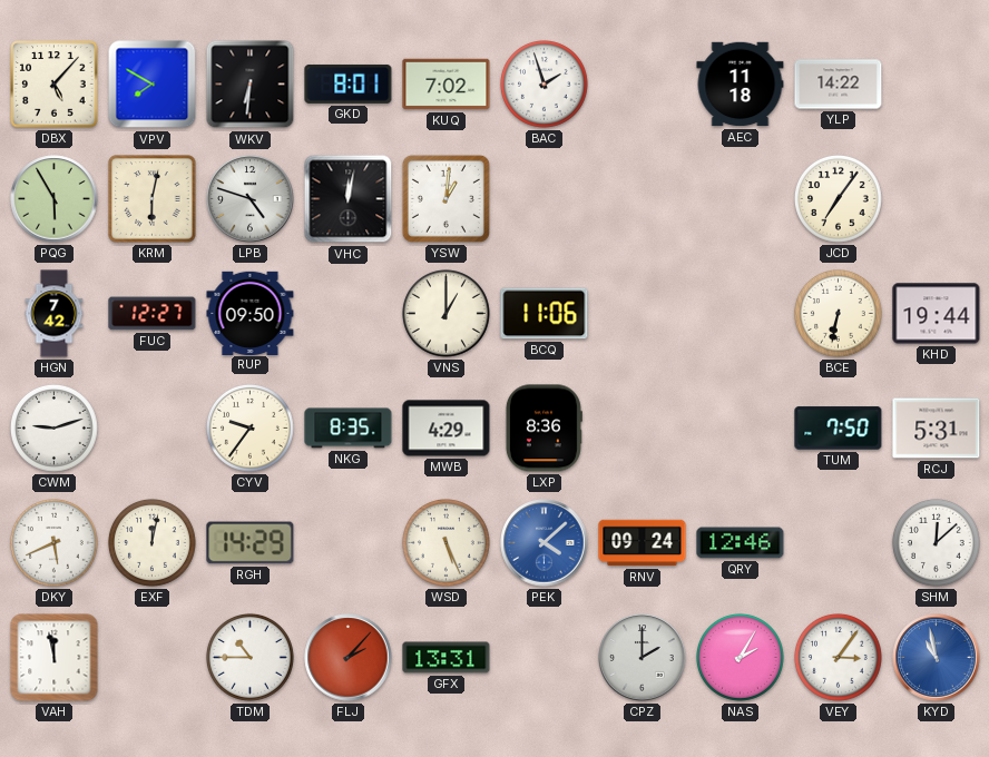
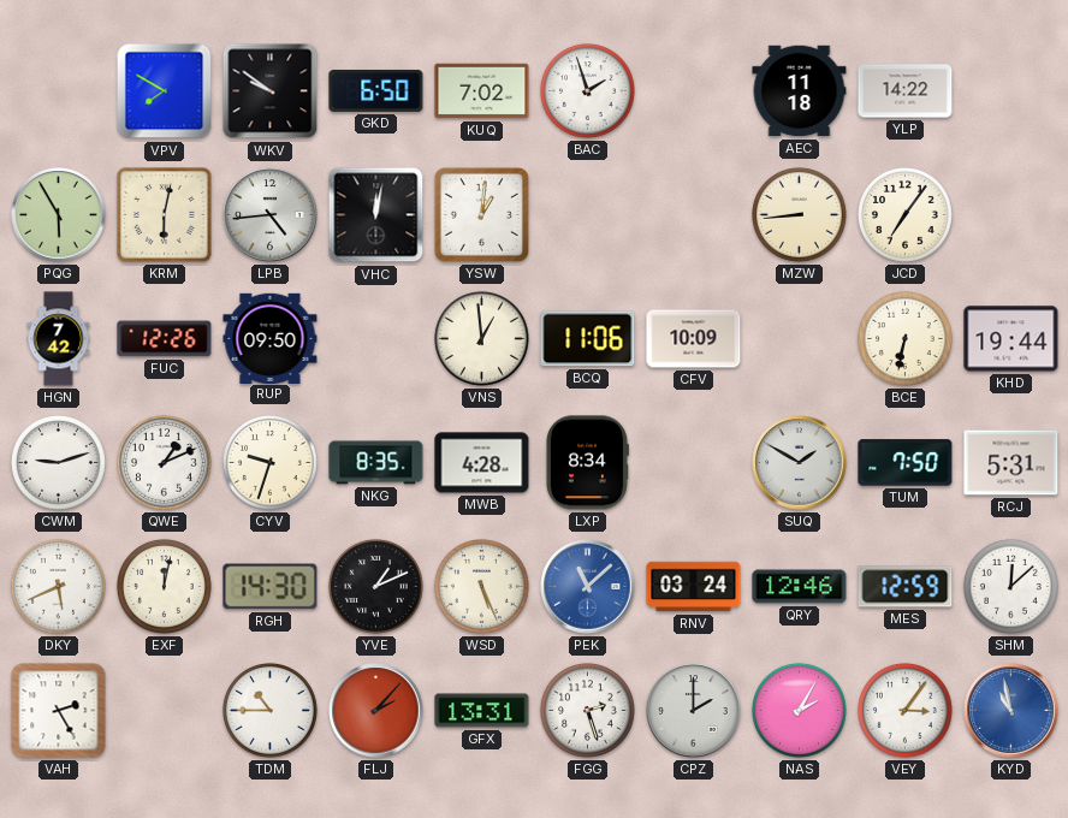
DBX: 5:07 -> none (55, 85)
WKV: 6:31 -> 9:51 (271, 91)
GKD: 8:01 -> 6:50 (376, 90)
LPB: 4:48 -> 4:44 (271, 215)
MZW: none -> 8:44 (800, 215)
FUC: 12:27 -> 12:26 (165, 339)
VNS: 1:00 -> 12:59 (482, 339)
CFV: none -> 10:09 (694, 339)
QWE: none -> 1:11 (165, 463)
CYV: 9:36 -> 9:33 (271, 463)
MWB: 4:29 -> 4:28 (482, 463)
LXP: 8:36 -> 8:34 (587, 463)
SUQ: none -> 1:50 (800, 463)
RGH: 14:29 -> 14:30 (271, 587)
YVE: none -> 1:11 (376, 587)
PEK: 4:08 -> 11:08 (588, 587)
RNV: 09:24 -> 03:24 (694, 587)
MES: none -> 12:59 (906, 587)
VAH: 11:58 -> 2:25 (59, 711)
FGG: none -> 2:27 (588, 711)
